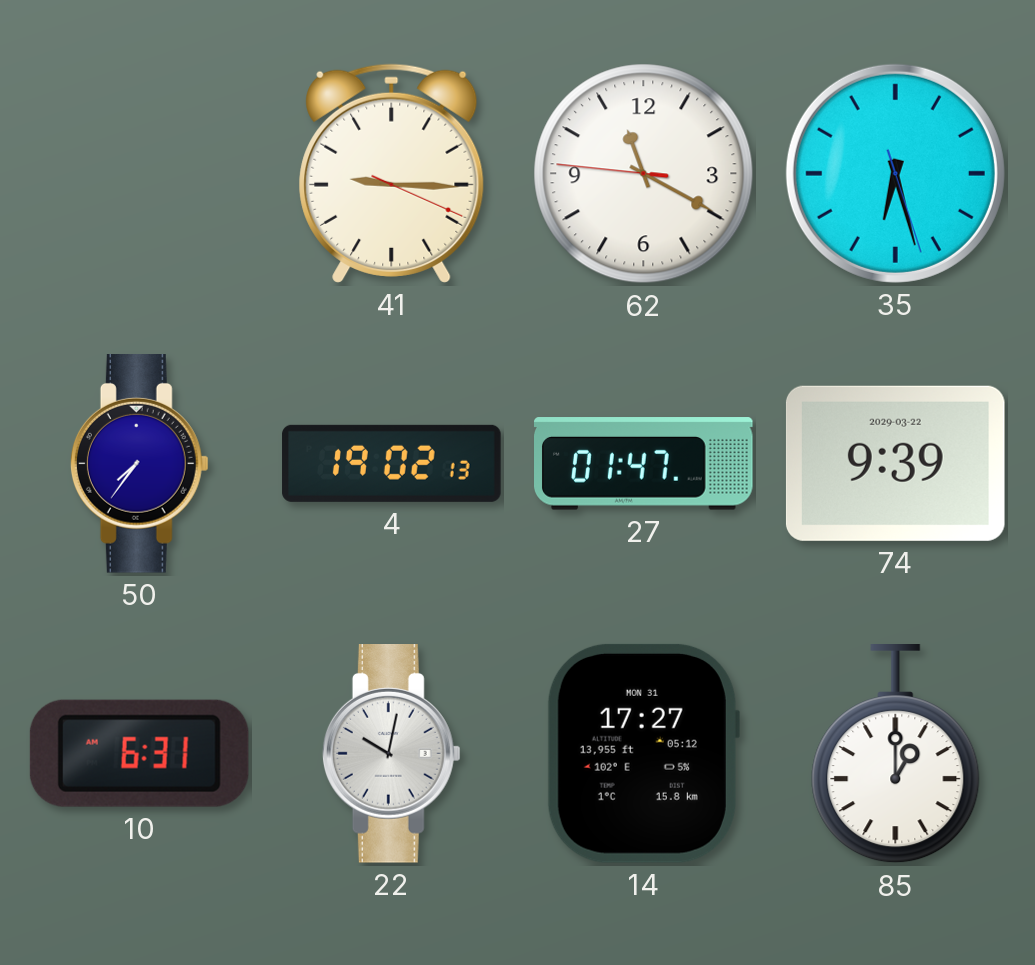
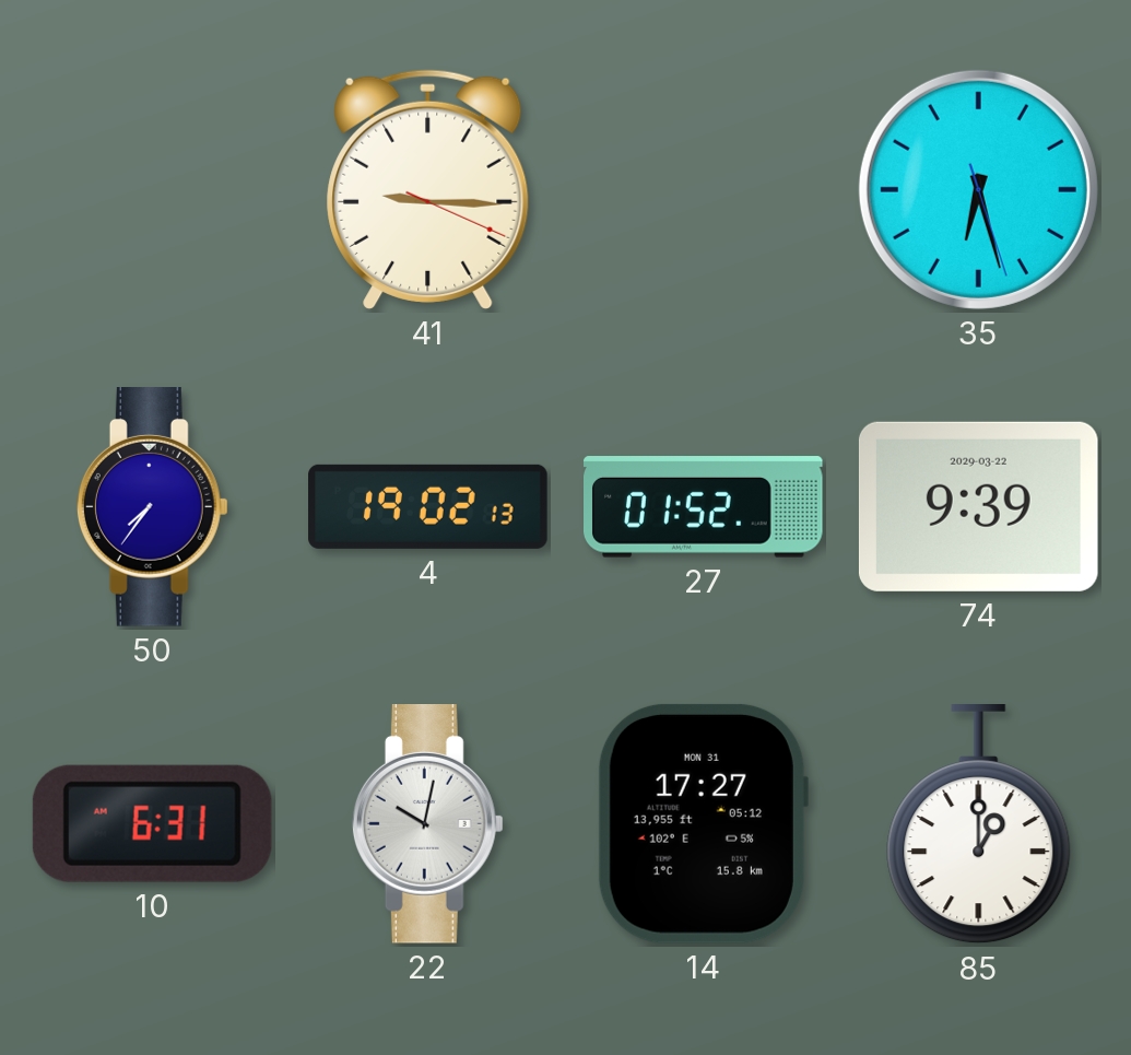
62: 11:19 -> none (644, 174)
27: 01:47 -> 01:52 (704, 507)
